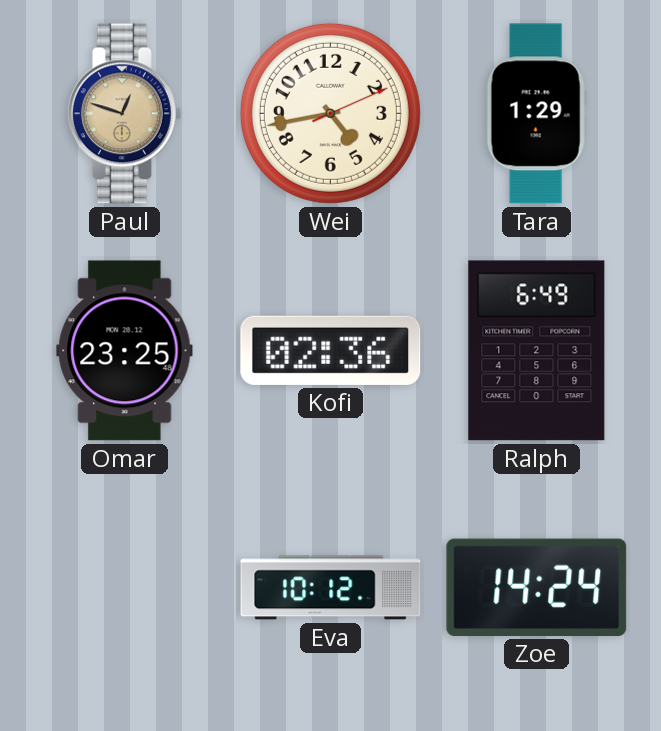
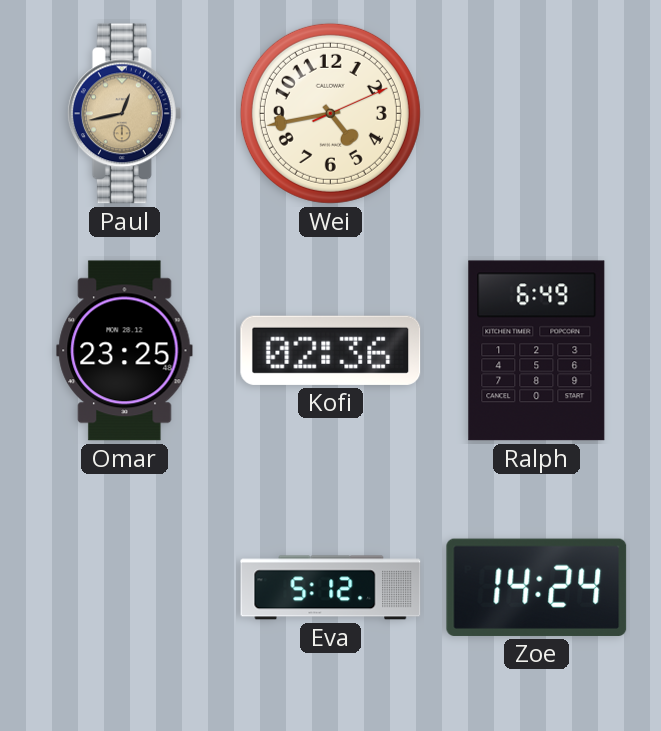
Paul: 12:48 -> 12:43 (124, 114)
Tara: 1:29 -> none (536, 114)
Eva: 10:12 -> 5:12 (331, 588)
